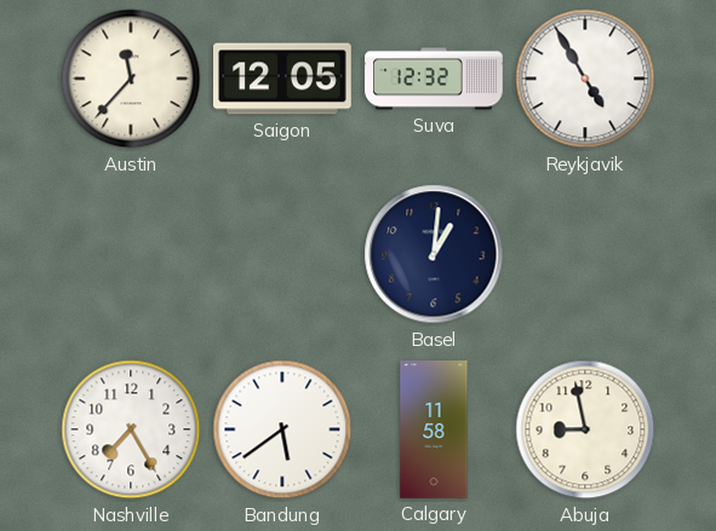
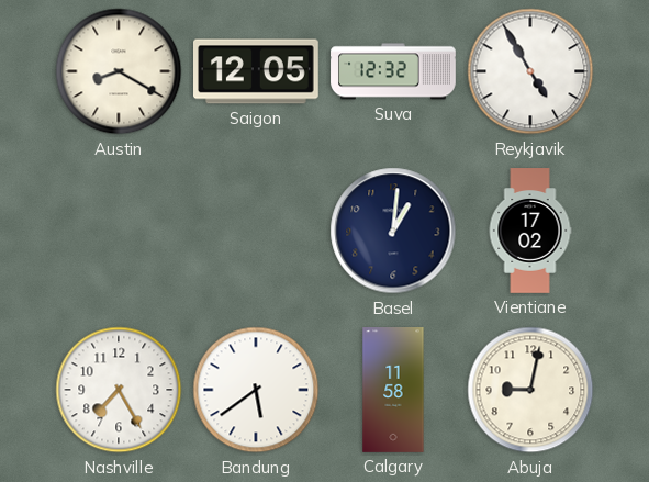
Austin: 11:37 -> 8:20 (119, 71)
Vientiane: none -> 17:02 (530, 231)
Abuja: 8:58 -> 9:02 (530, 390)
